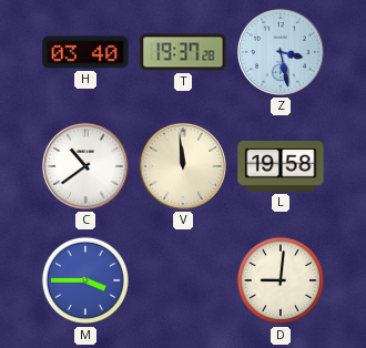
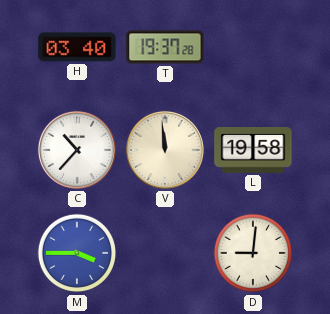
Z: 3:28 -> none (281, 52)
C: 10:39 -> 10:37 (77, 150)
